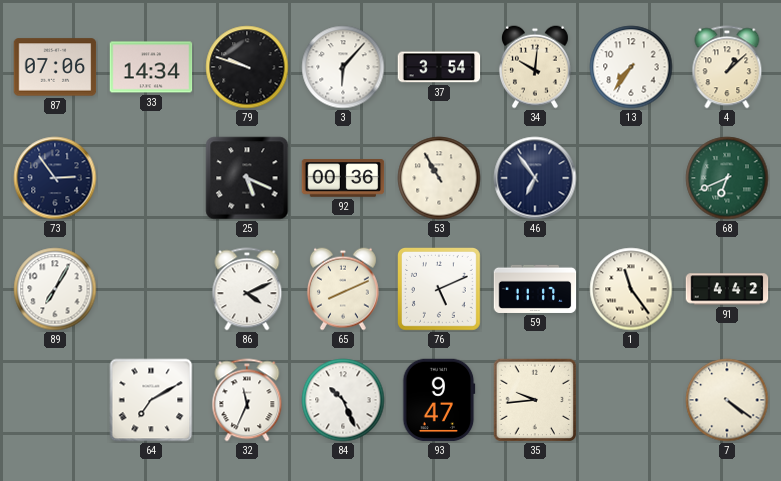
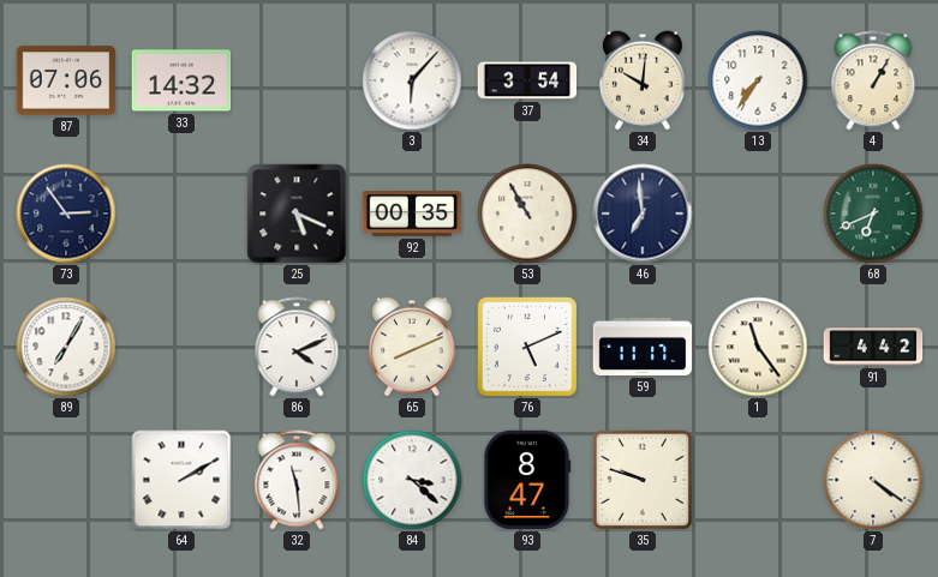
33: 14:34 -> 14:32 (181, 80)
79: 9:48 -> none (247, 67)
4: 1:08 -> 1:05 (873, 80)
92: 00:36 -> 00:35 (412, 214)
46: 6:54 -> 6:59 (643, 214)
64: 7:10 -> 2:10 (181, 480)
32: 11:34 -> 11:29 (297, 480)
84: 10:26 -> 3:22 (412, 480)
93: 9:47 -> 8:47 (527, 480)
35: 9:44 -> 9:48 (643, 480)
